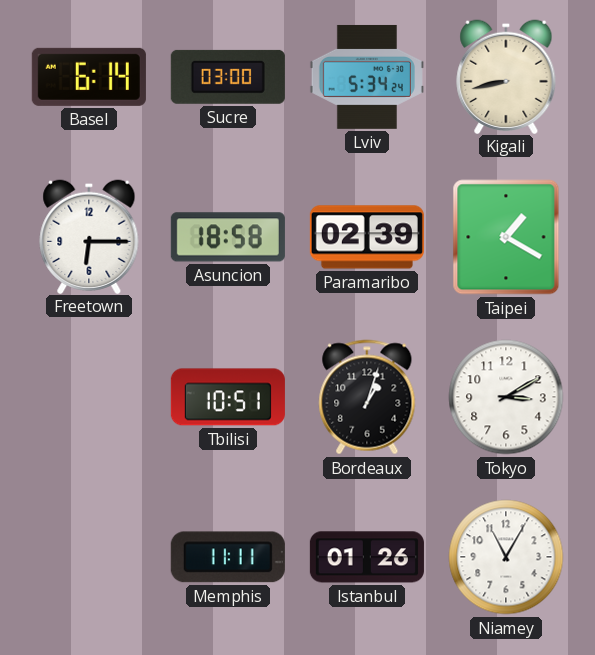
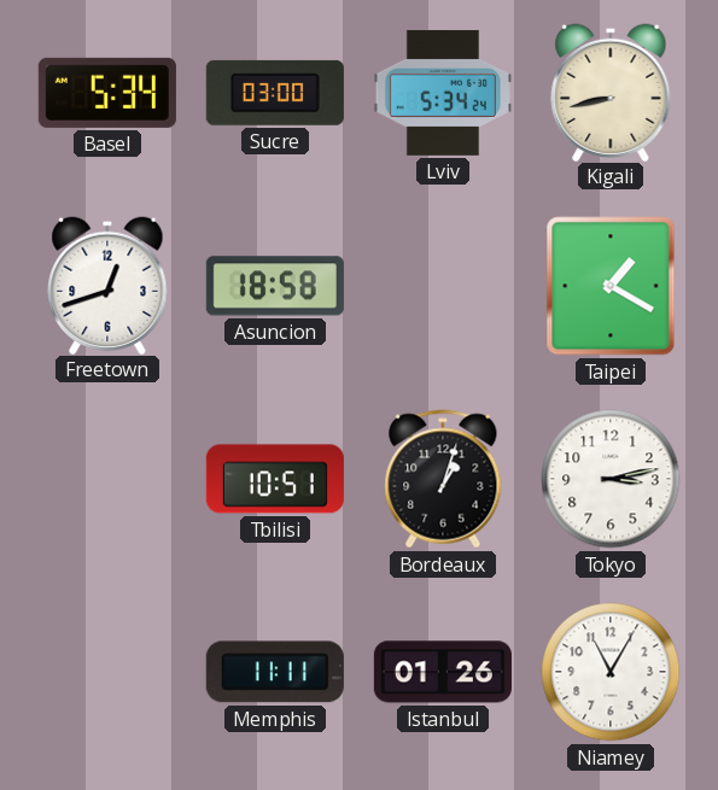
Basel: 6:14 -> 5:34 (107, 93)
Freetown: 6:15 -> 12:42 (107, 285)
Paramaribo: 02:39 -> none (367, 237)
Tokyo: 3:10 -> 3:13 (611, 479)
